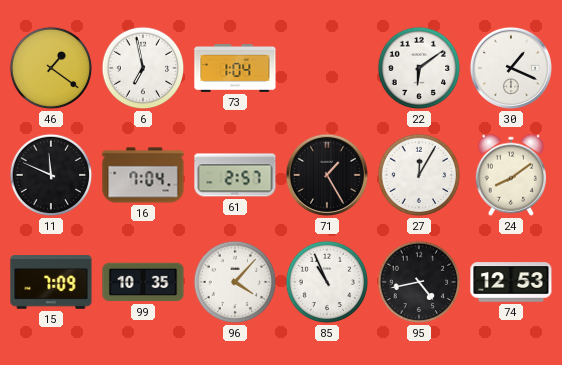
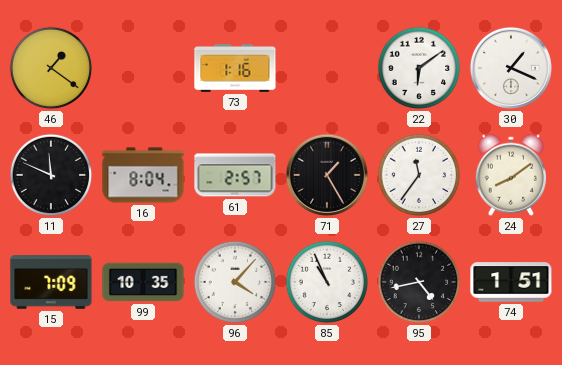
6: 6:58 -> none (143, 68)
73: 1:04 -> 1:16 (235, 68)
16: 7:04 -> 8:04 (143, 175)
27: 12:05 -> 11:36 (419, 175)
74: 12:53 -> 1:51 (511, 282)
